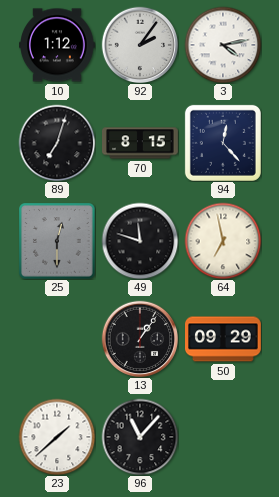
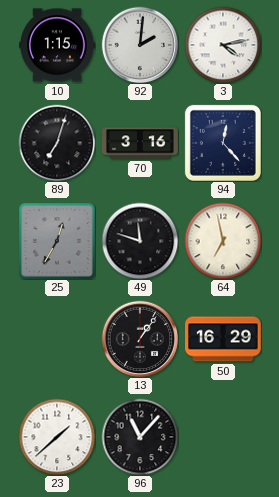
10: 1:12 -> 1:15 (58, 45)
92: 2:06 -> 2:01 (140, 45)
70: 8:15 -> 3:16 (141, 143)
25: 12:30 -> 12:35 (57, 241)
50: 09:29 -> 16:29 (223, 339)
